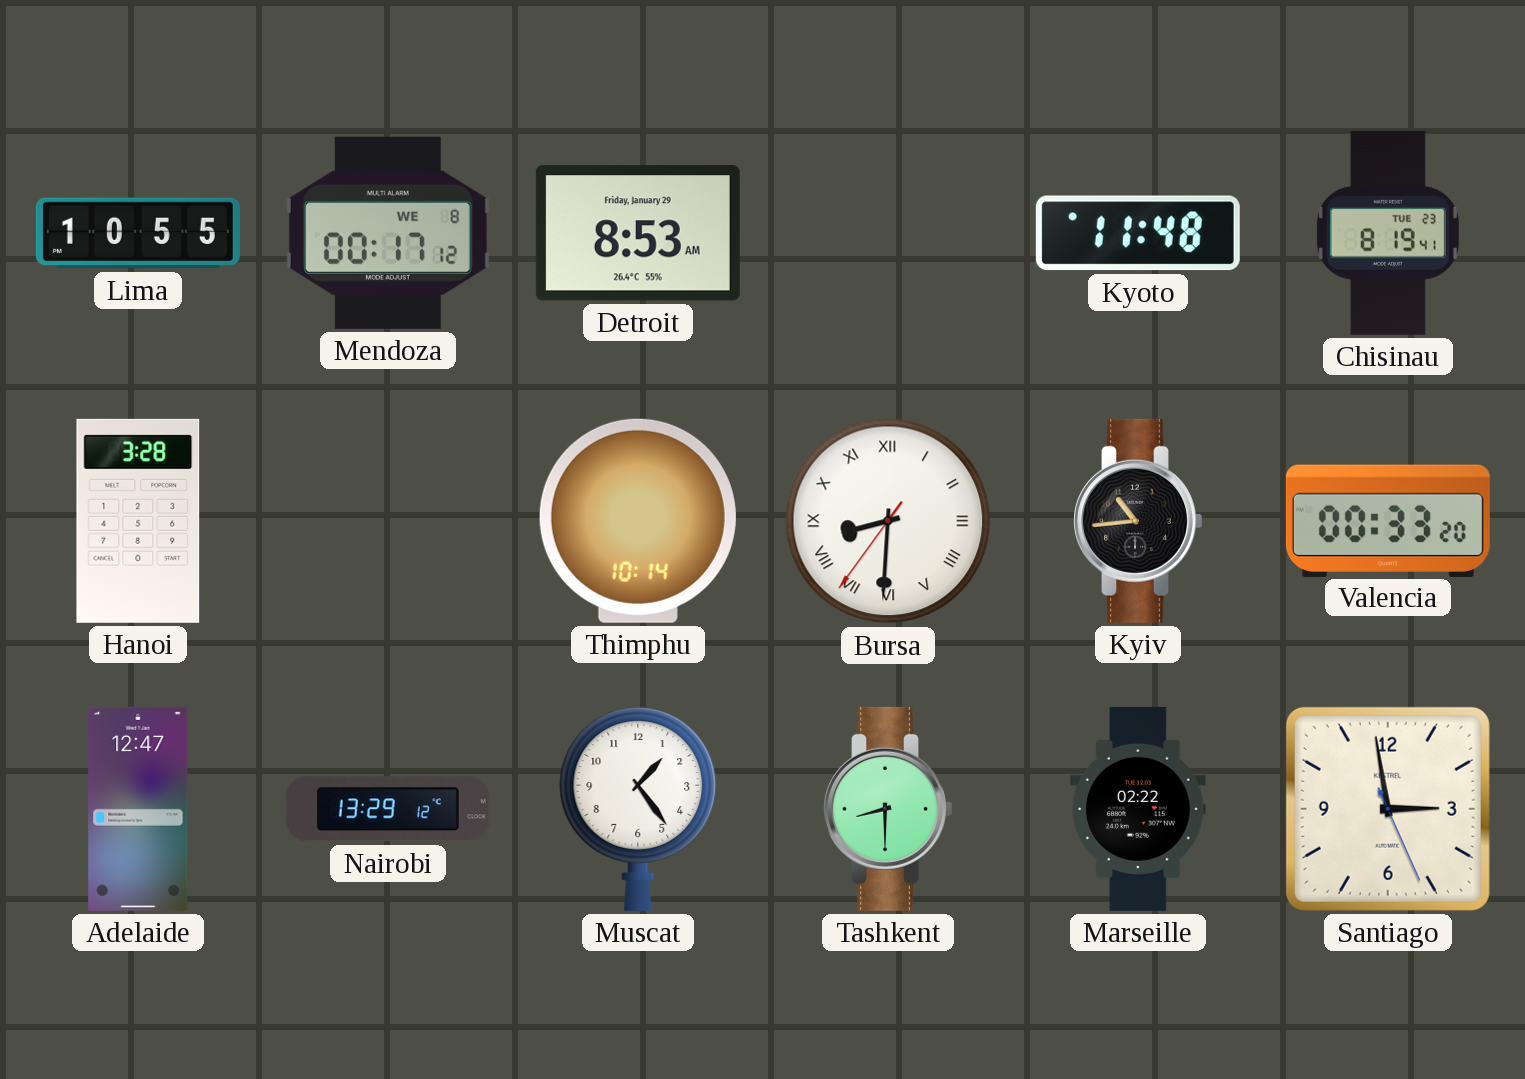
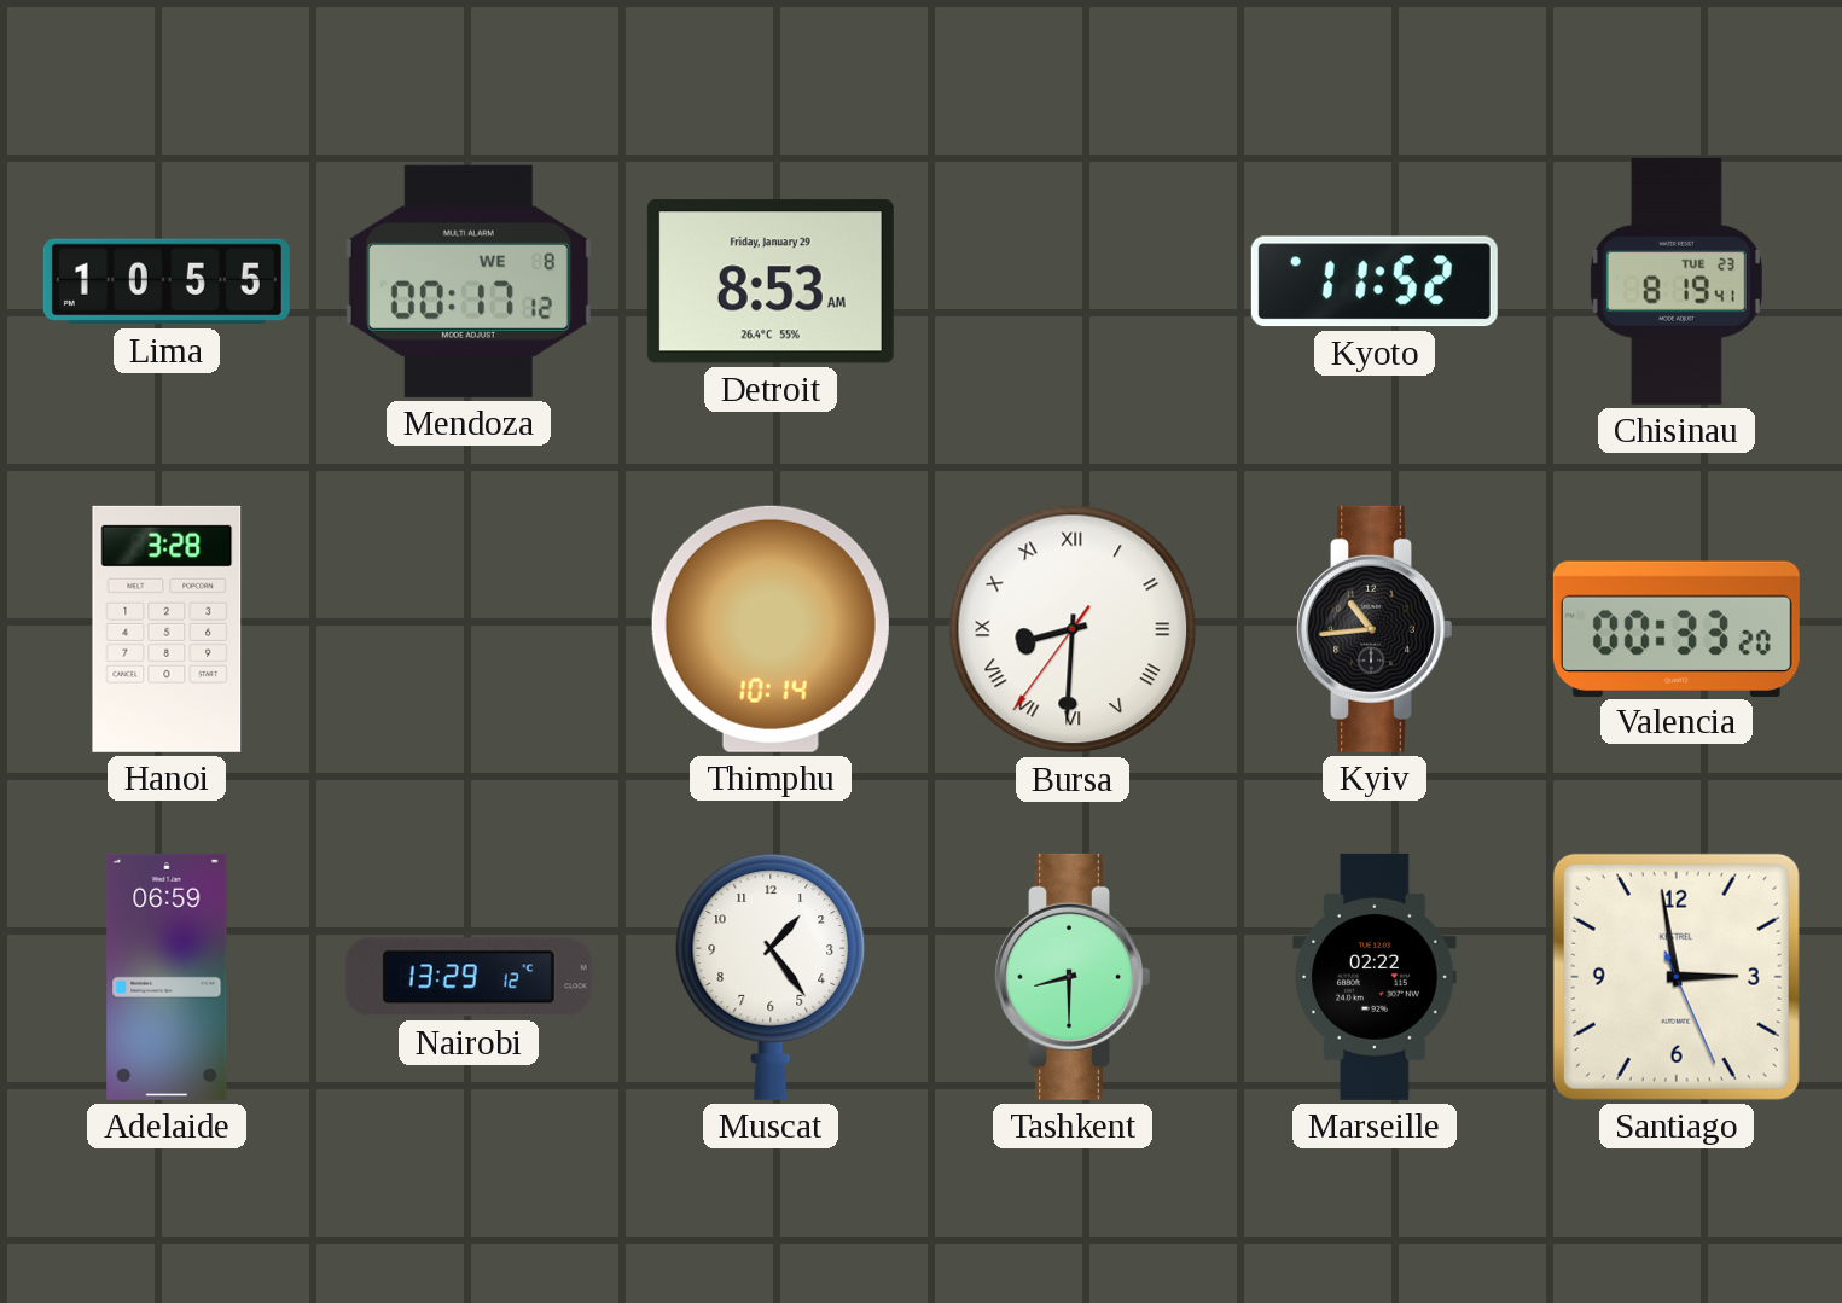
Kyoto: 11:48 -> 11:52 (1375, 281)
Adelaide: 12:47 -> 06:59 (167, 977)
